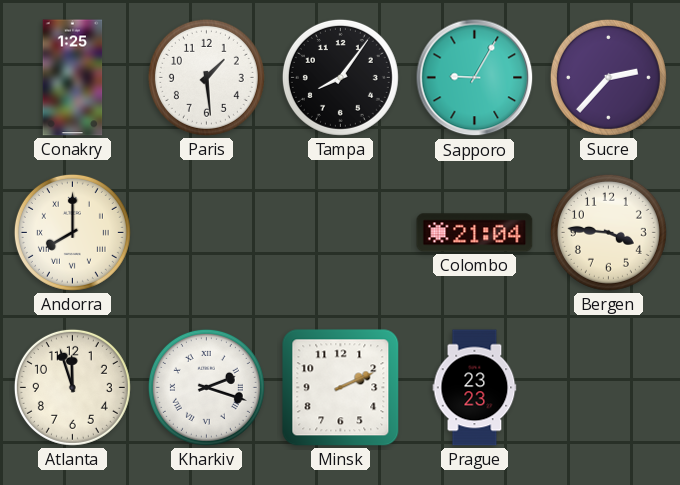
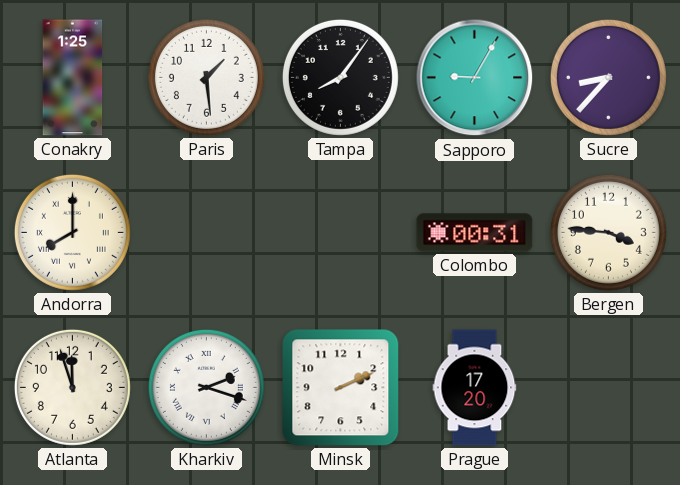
Sucre: 2:37 -> 8:37 (608, 77)
Colombo: 21:04 -> 00:31 (475, 233)
Prague: 23:23 -> 17:20 (475, 388)
